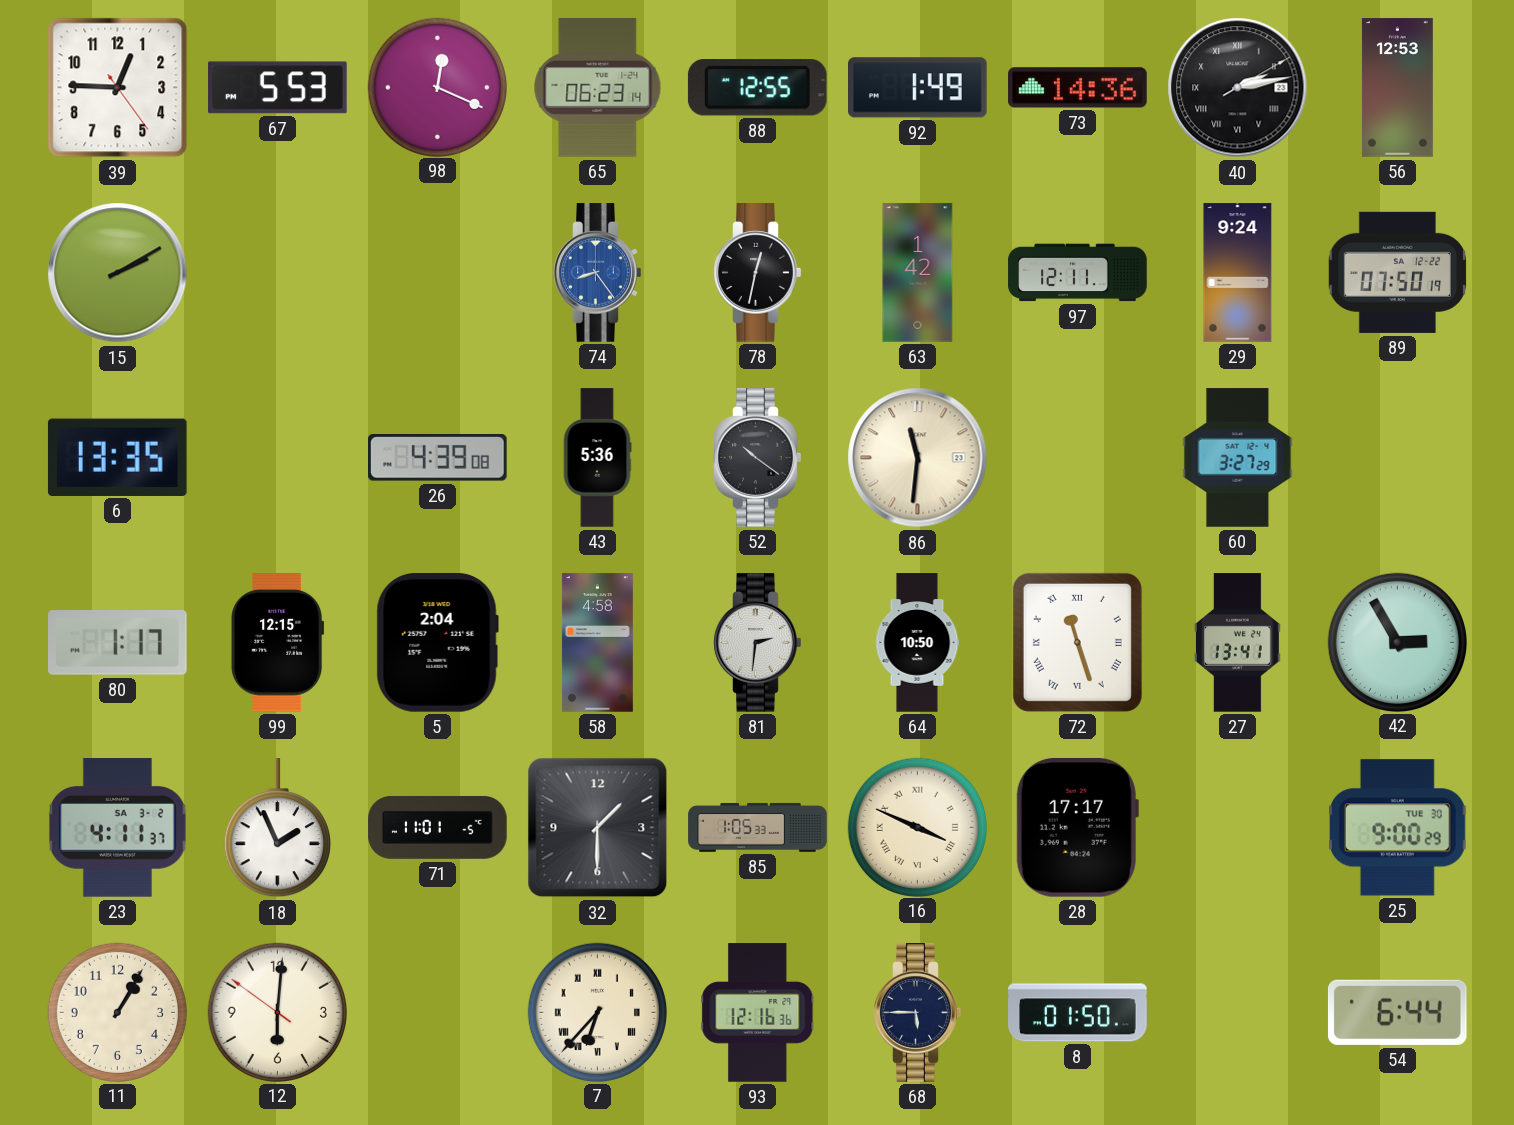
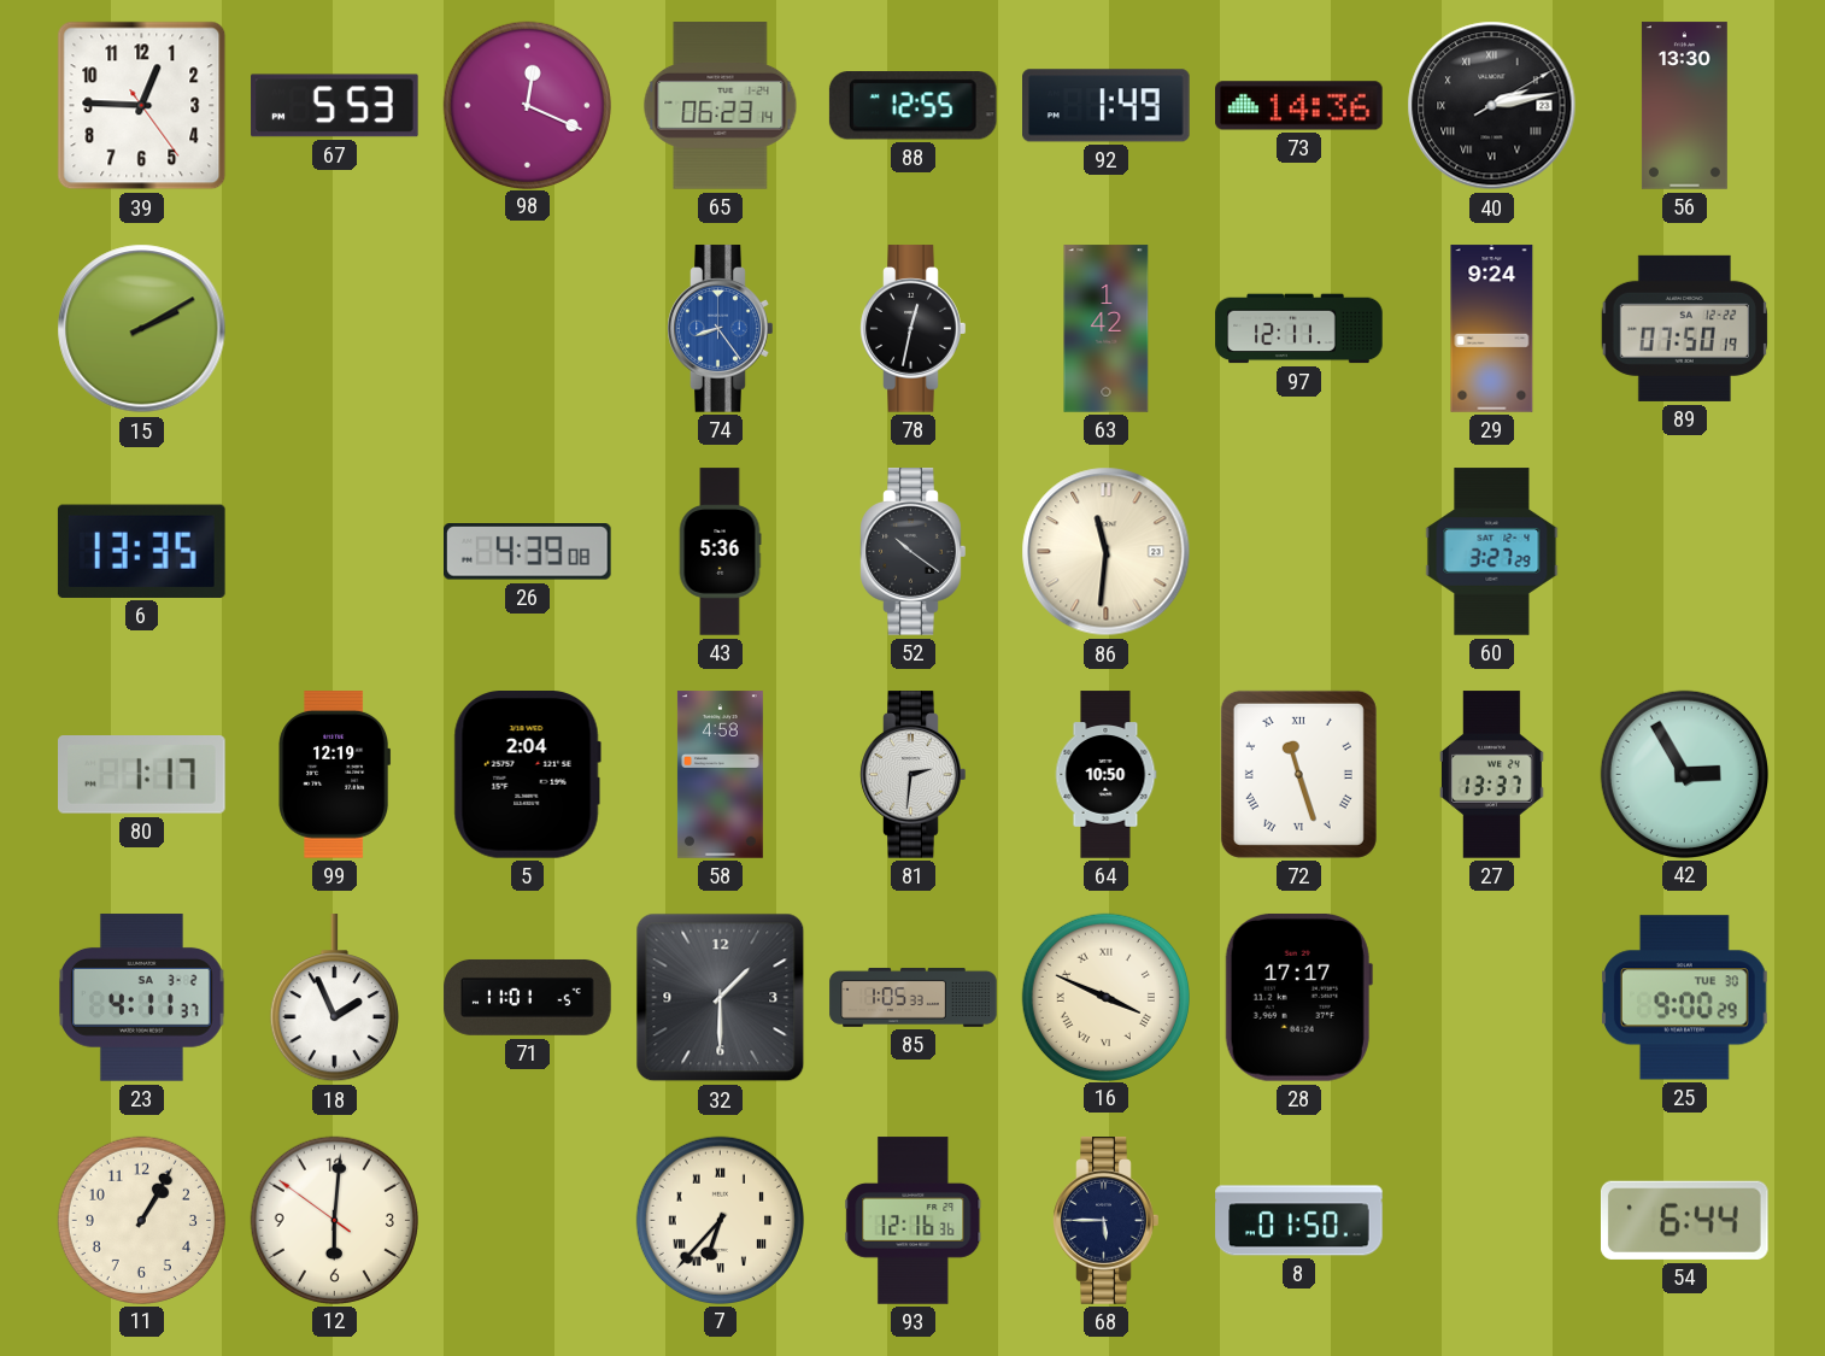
56: 12:53 -> 13:30 (1684, 106)
99: 12:15 -> 12:19 (335, 775)
27: 13:41 -> 13:37 (1492, 775)
